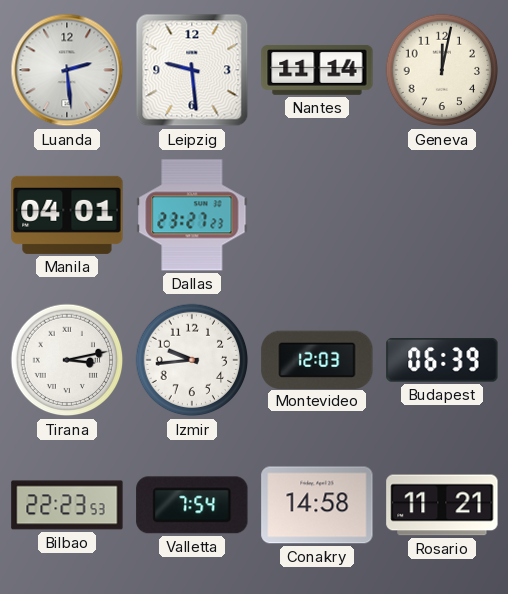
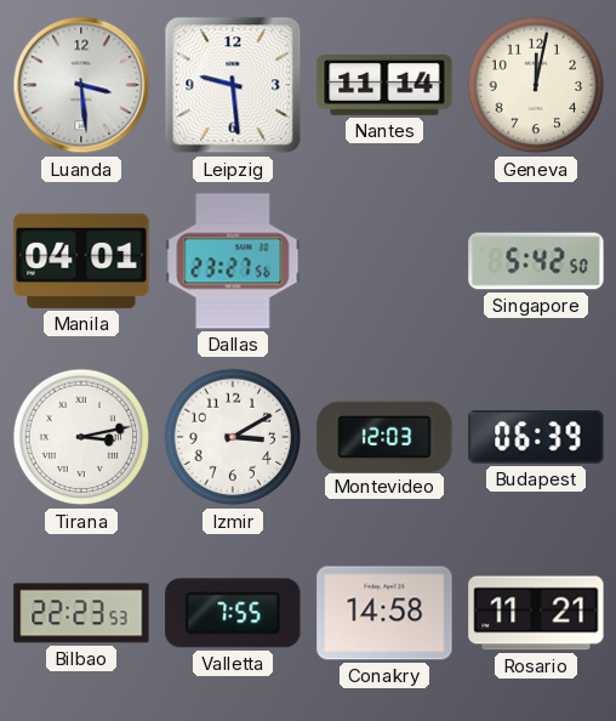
Luanda: 2:29 -> 3:29 (81, 85)
Dallas: 23:27:23 -> 23:27:56 (233, 261)
Singapore: none -> 5:42 (536, 261)
Izmir: 9:44 -> 3:10 (233, 437)
Valletta: 7:54 -> 7:55 (233, 613)
